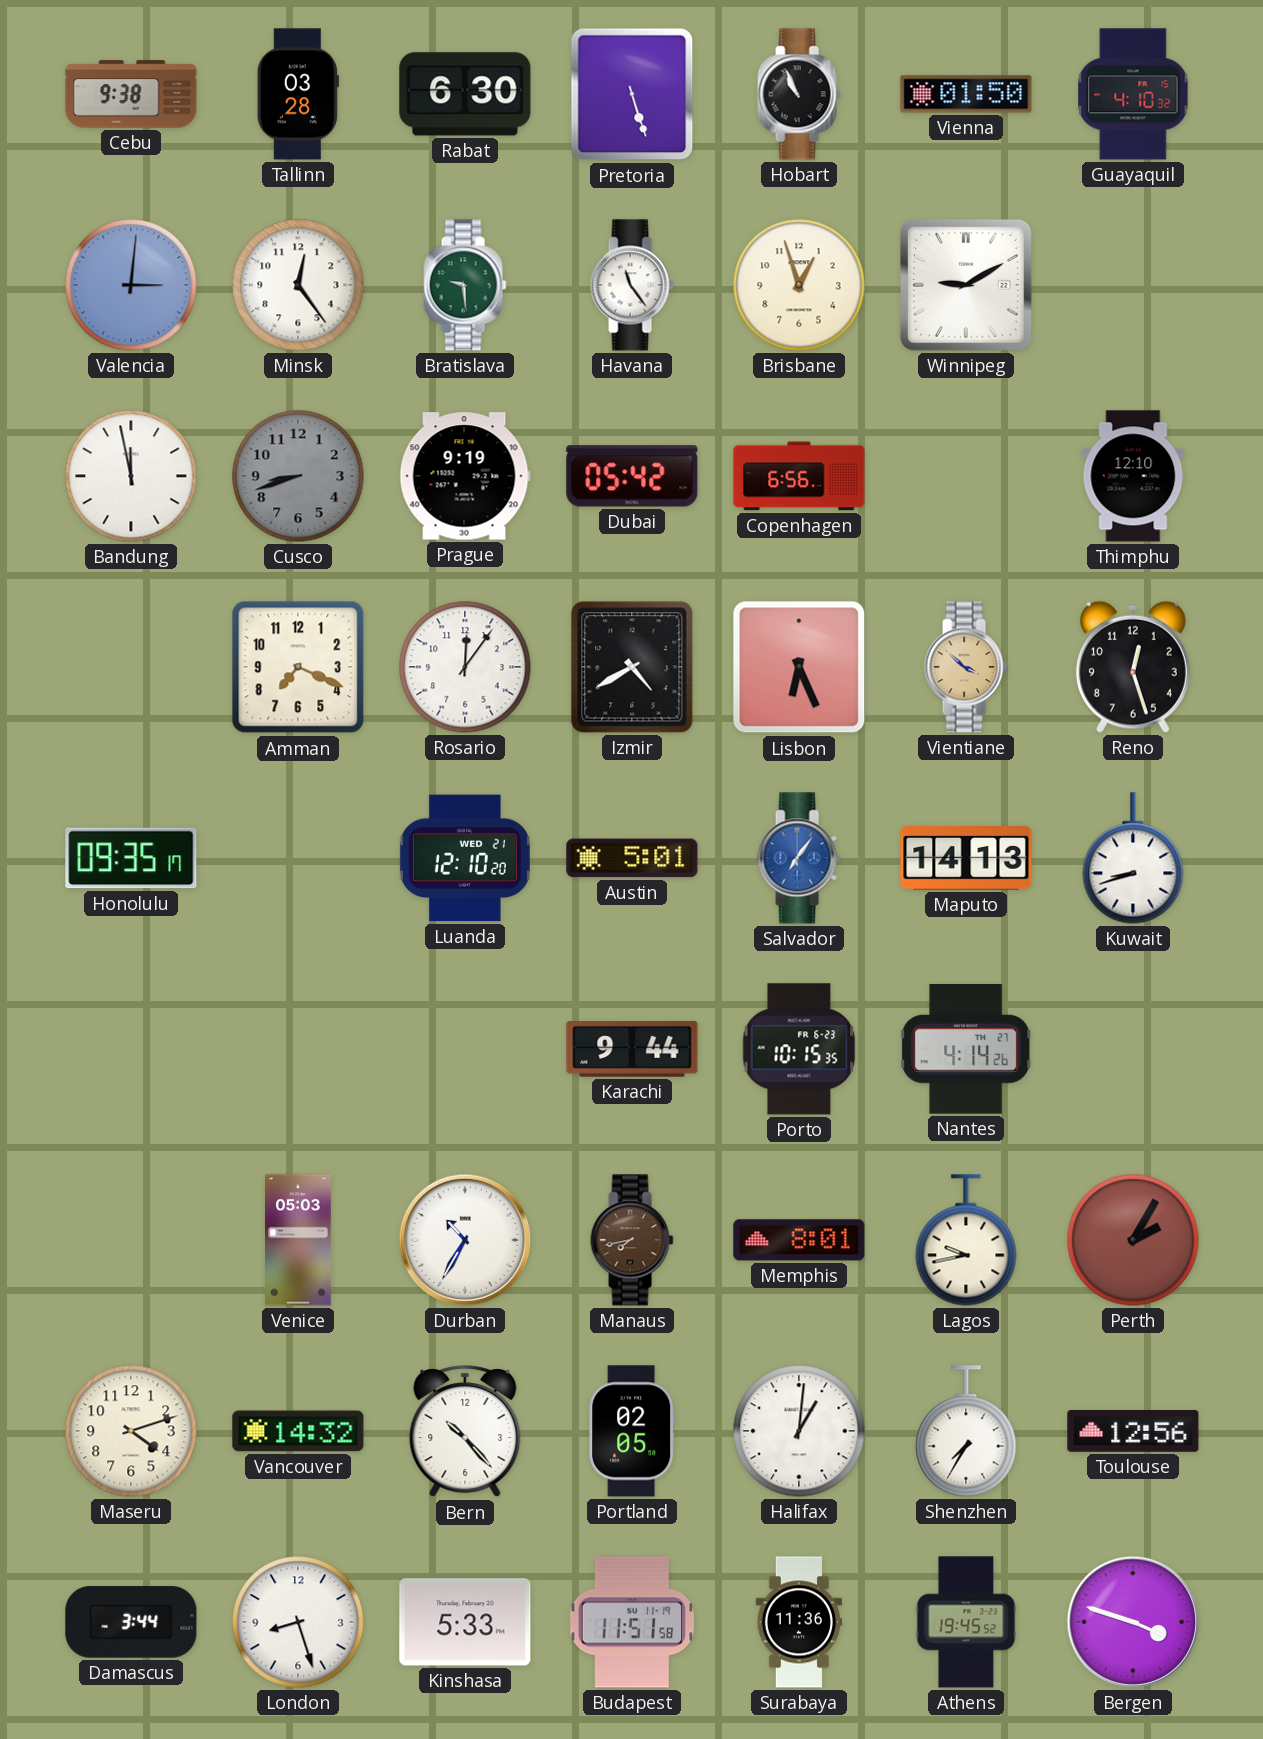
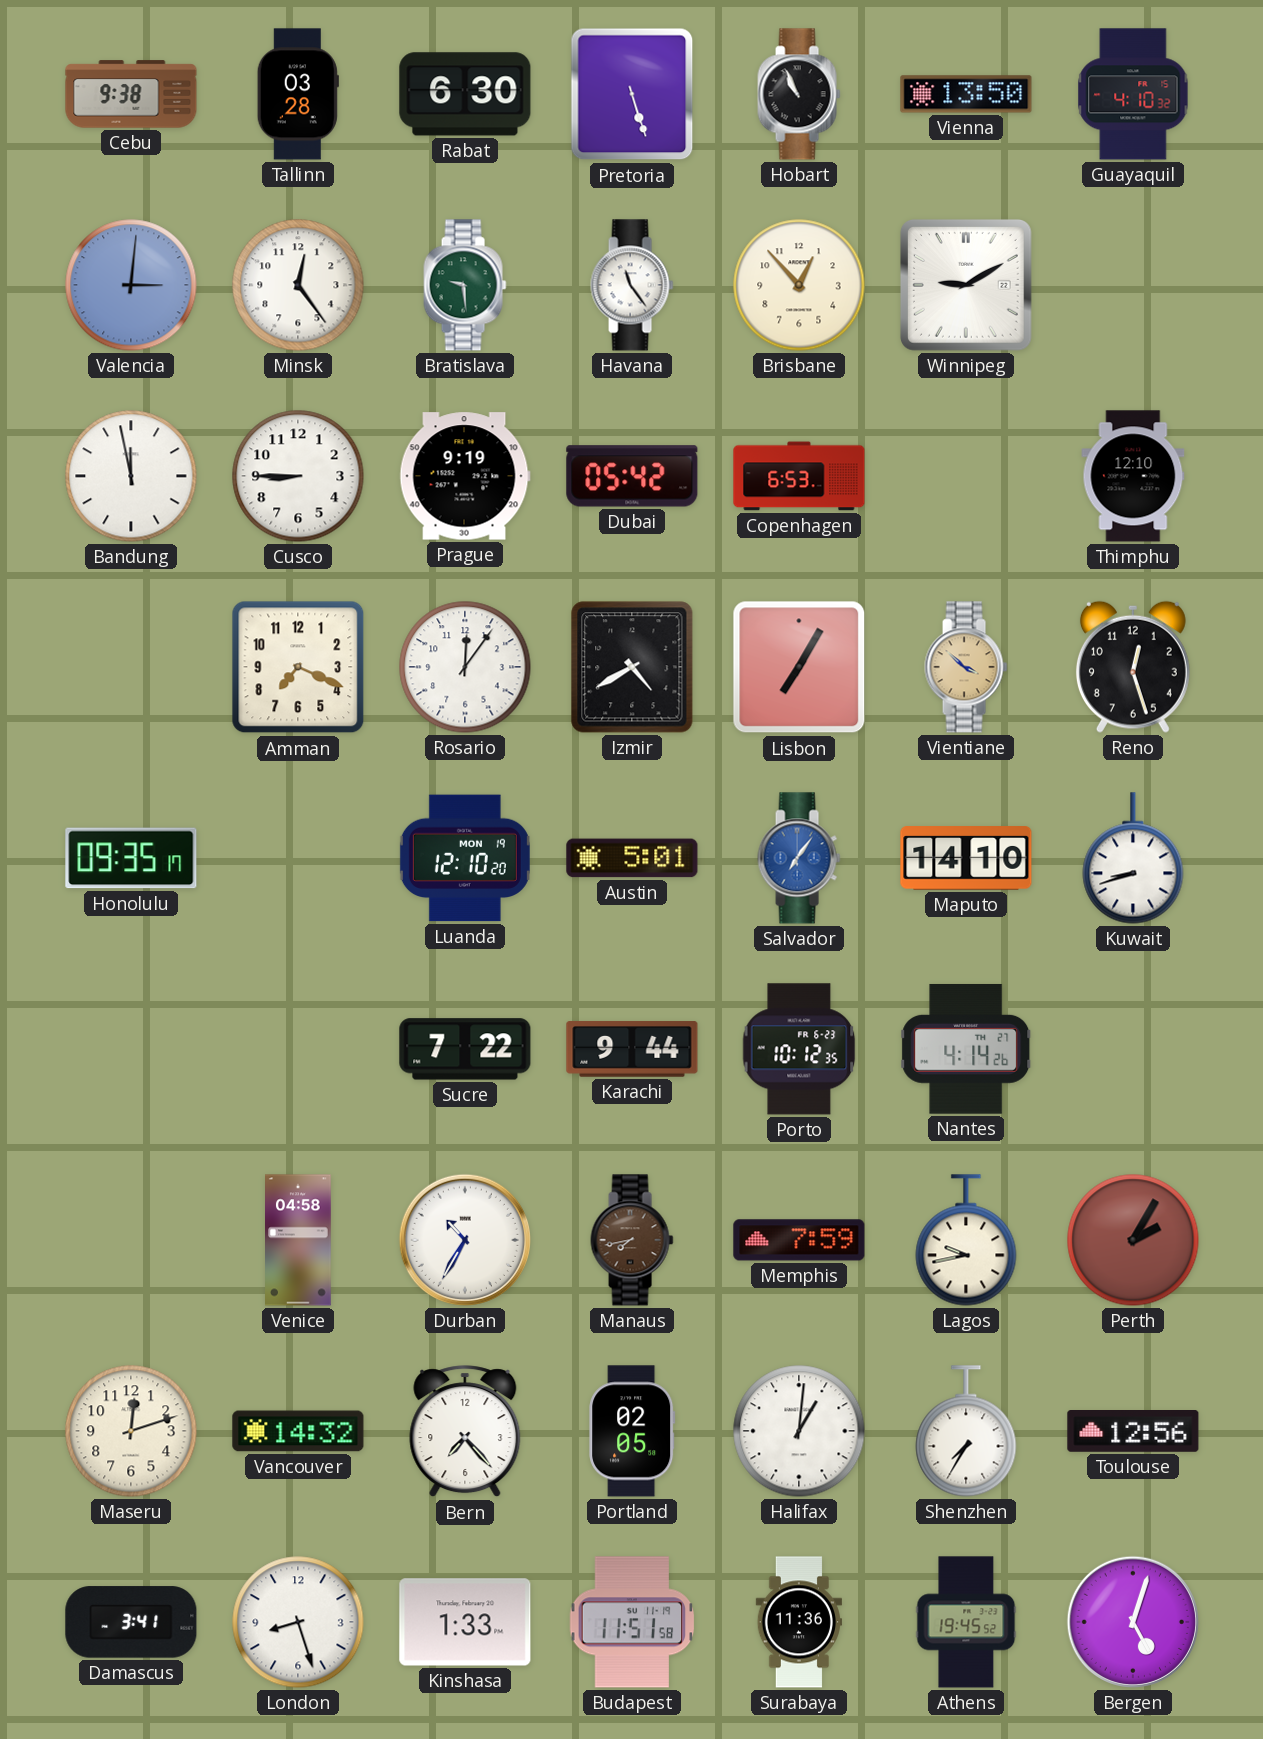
Vienna: 01:50 -> 13:50 (966, 94)
Brisbane: 12:57 -> 12:53 (799, 285)
Cusco: 8:42 -> 8:45 (298, 476)
Cusco dial: grey -> white (298, 476)
Copenhagen: 6:56 -> 6:53 (799, 476)
Lisbon: 6:26 -> 7:05 (799, 667)
Luanda date: WED 21 -> MON 19 (465, 858)
Maputo: 14:13 -> 14:10 (966, 858)
Sucre: none -> 7:22 (465, 1049)
Porto: 10:15 -> 10:12 (799, 1049)
Venice: 05:03 -> 04:58 (299, 1240)
Memphis: 8:01 -> 7:59 (799, 1240)
Maseru: 4:12 -> 12:12 (131, 1431)
Bern: 10:23 -> 7:23 (465, 1432)
Damascus: 3:44 -> 3:41 (131, 1622)
Kinshasa: 5:33 -> 1:33 (465, 1622)
Bergen: 3:48 -> 5:03 (1133, 1622)
